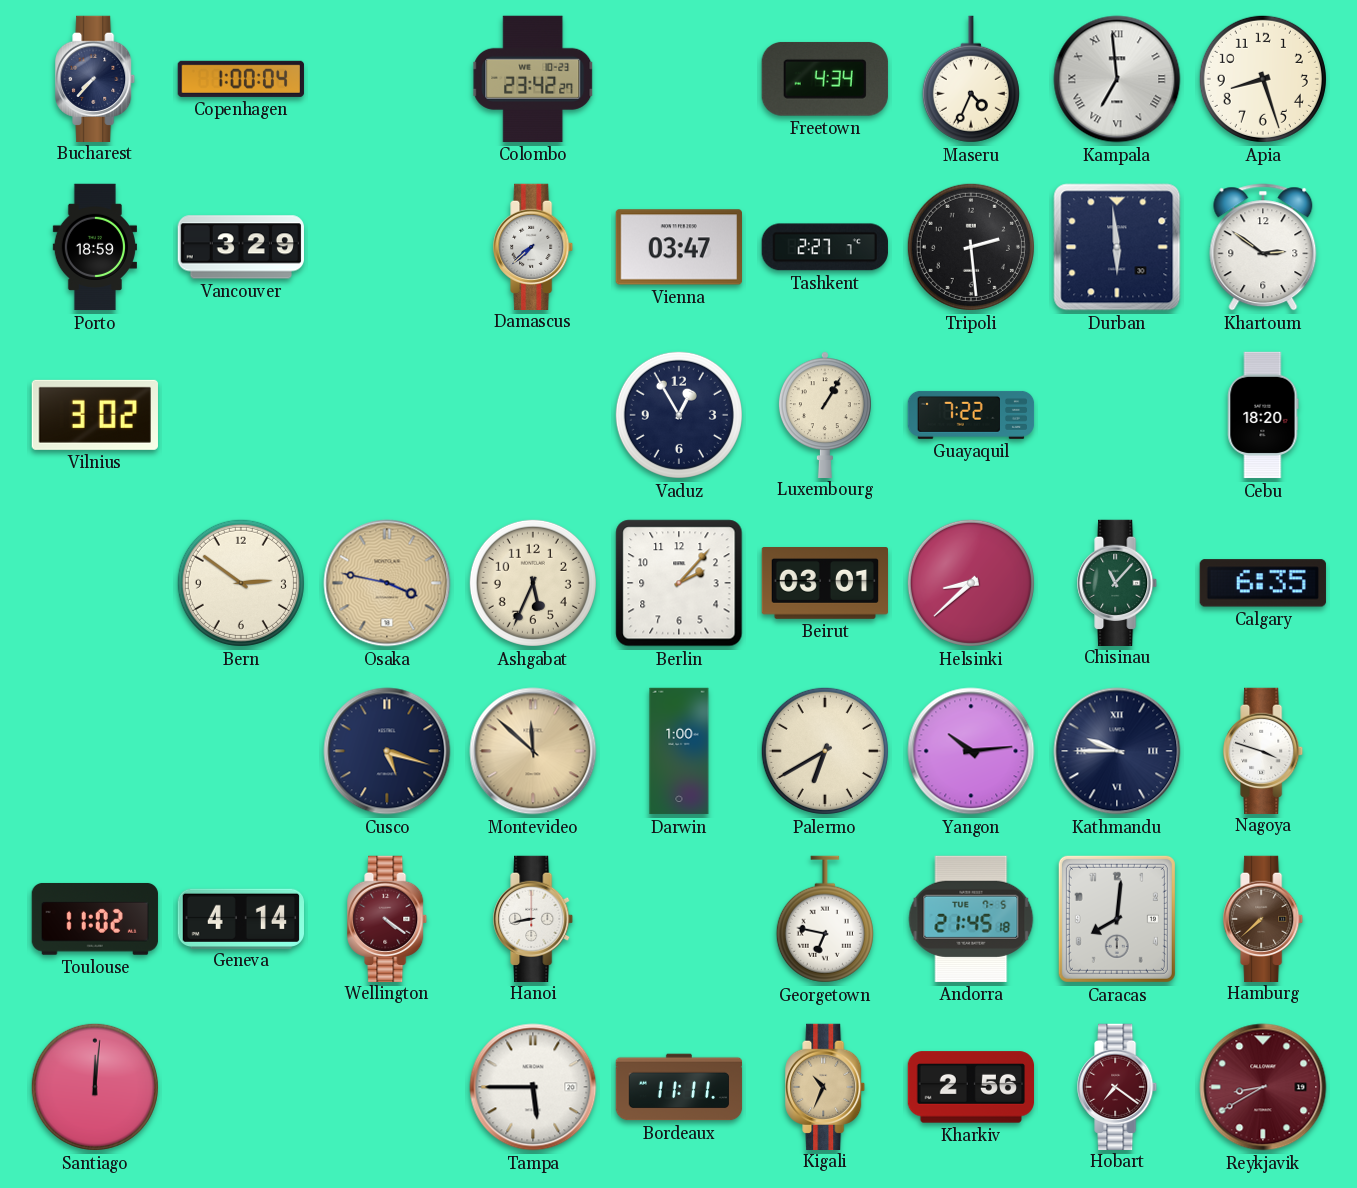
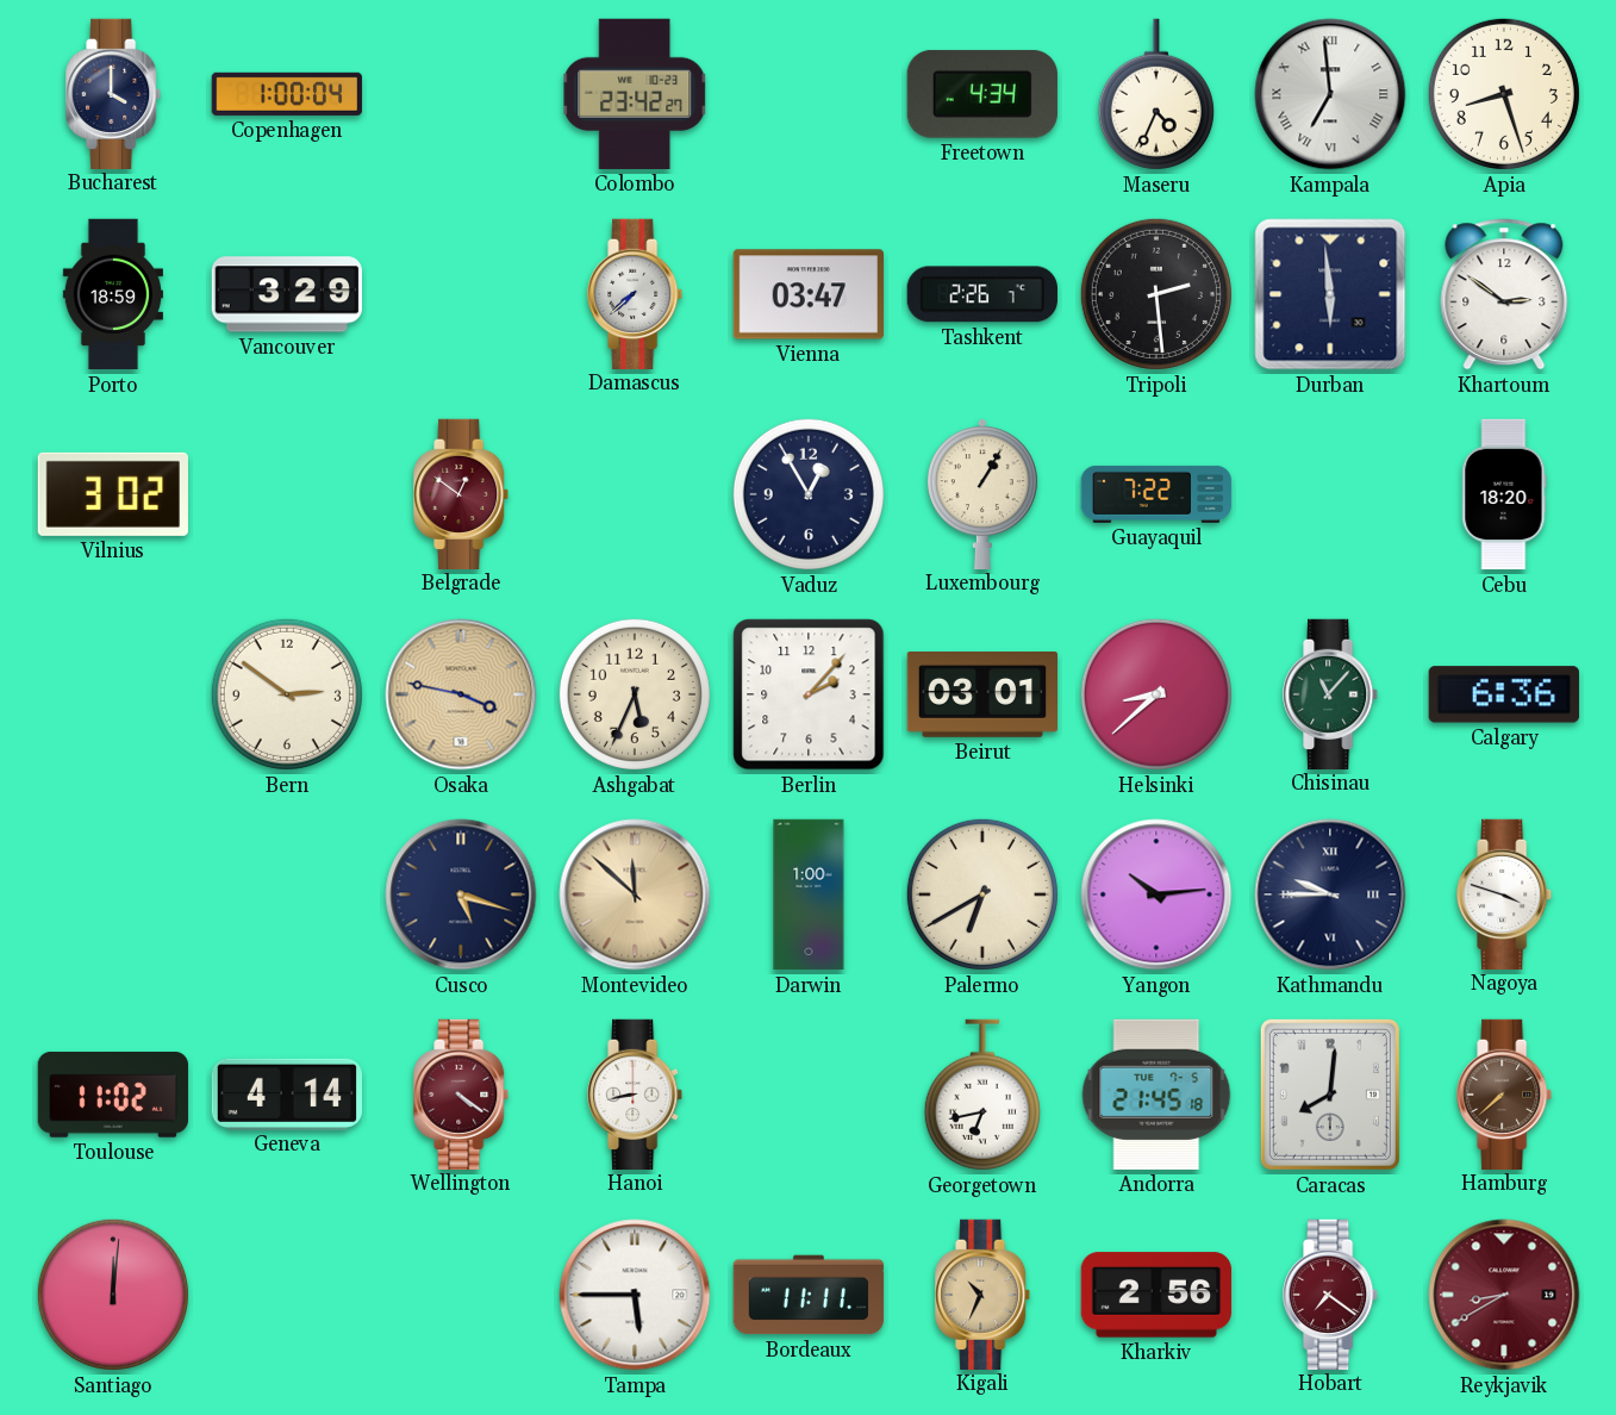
Bucharest: 7:37 -> 4:00 (114, 93)
Tashkent: 2:27 -> 2:26 (982, 294)
Belgrade: none -> 12:51 (462, 493)
Calgary: 6:35 -> 6:36 (1504, 694)
Georgetown: 6:47 -> 6:43 (982, 1095)
